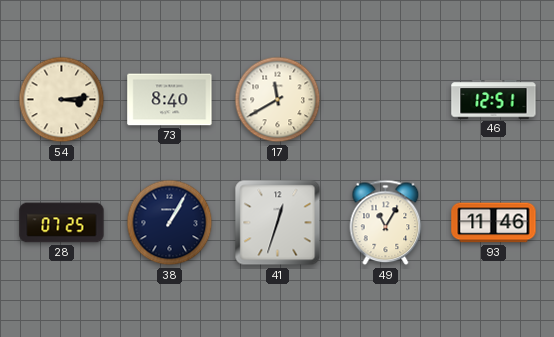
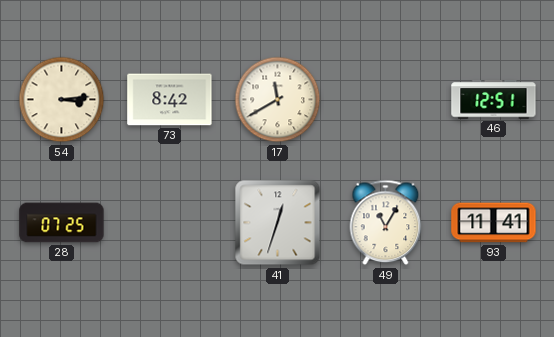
73: 8:40 -> 8:42 (170, 100)
38: 1:05 -> none (170, 223)
93: 11:46 -> 11:41 (494, 223)
